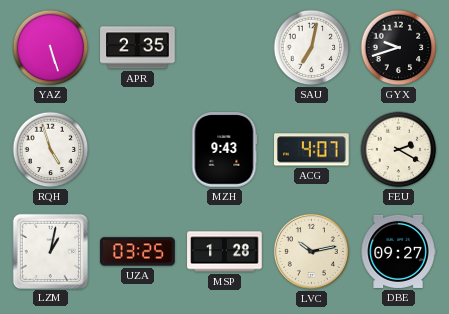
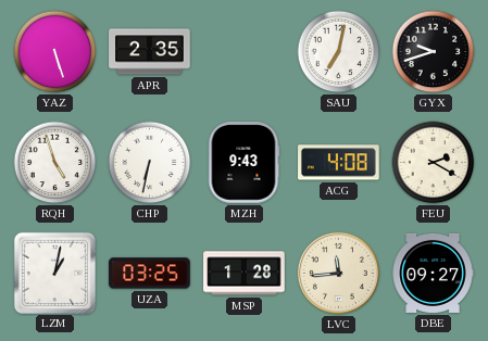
CHP: none -> 6:32 (150, 163)
ACG: 4:07 -> 4:08 (339, 163)
LVC: 10:13 -> 11:44 (338, 273)
